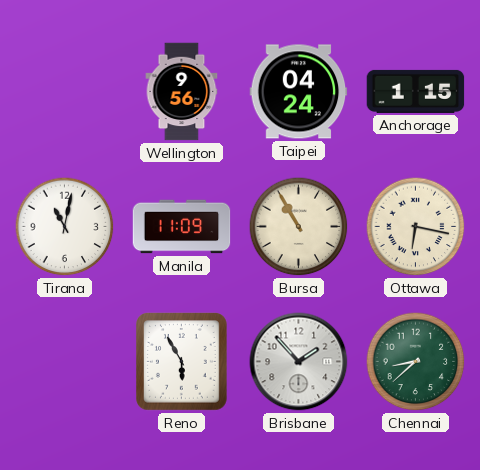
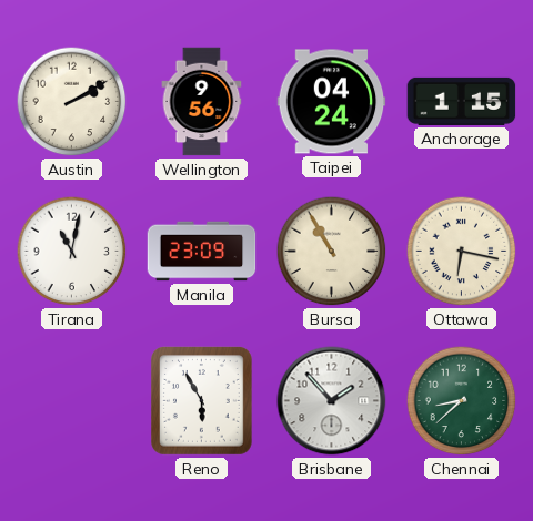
Austin: none -> 2:10 (72, 102)
Manila: 11:09 -> 23:09 (202, 252)
